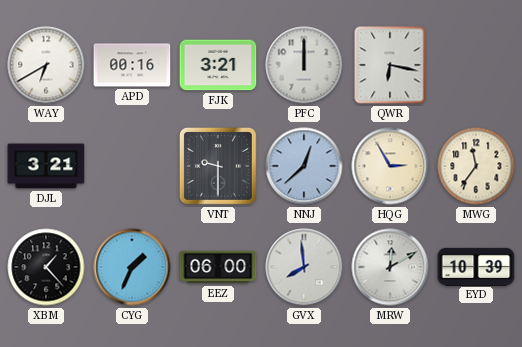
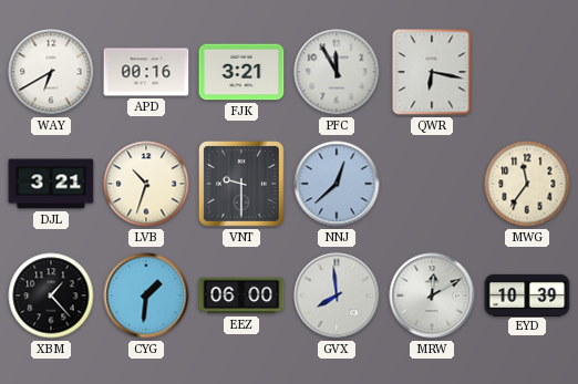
PFC: 12:00 -> 11:55 (337, 72)
LVB: none -> 10:33 (146, 184)
HQG: 2:55 -> none (390, 166)
CYG: 1:34 -> 1:31 (146, 295)
